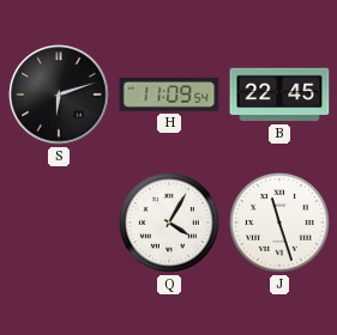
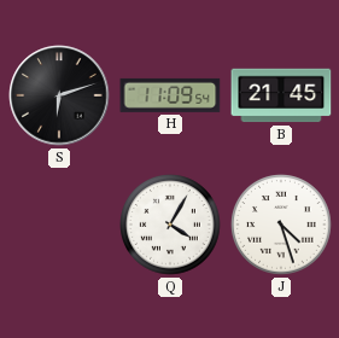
B: 22:45 -> 21:45 (281, 95)
J: 11:27 -> 4:27 (281, 225)
